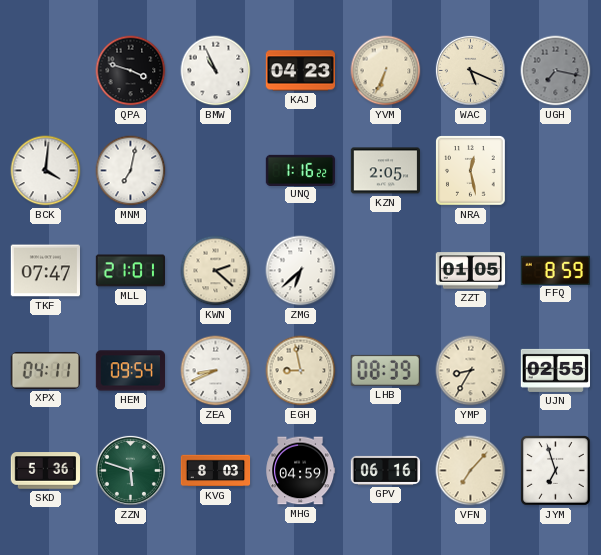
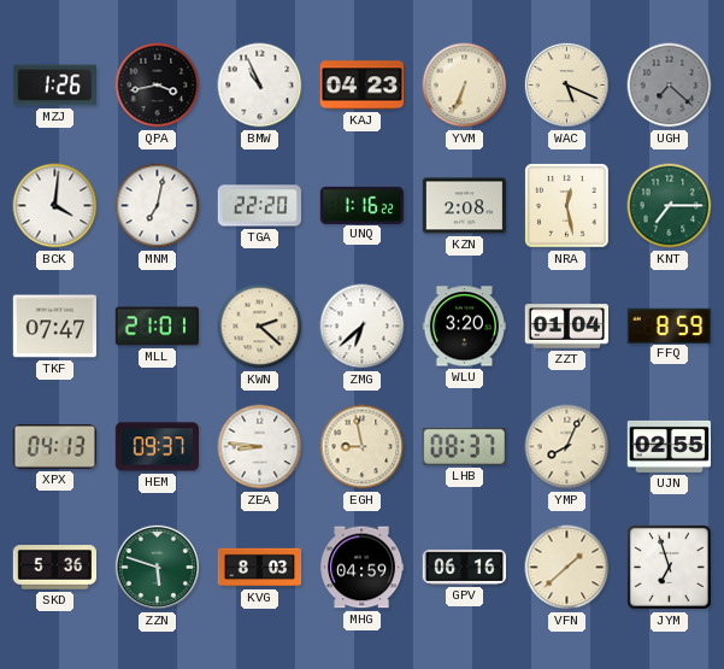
MZJ: none -> 1:26 (54, 86)
QPA: 3:48 -> 3:43 (158, 86)
UGH: 7:17 -> 7:22 (670, 86)
TGA: none -> 22:20 (259, 206)
KZN: 2:05 -> 2:08 (464, 206)
KNT: none -> 7:15 (670, 206)
WLU: none -> 3:20 (464, 327)
ZZT: 01:05 -> 01:04 (567, 327)
XPX: 04:11 -> 04:13 (54, 446)
HEM: 09:54 -> 09:37 (157, 447)
ZEA: 8:41 -> 8:46 (260, 447)
LHB: 08:39 -> 08:37 (464, 446)
YMP: 8:35 -> 8:04 (567, 447)
VFN: 7:07 -> 1:38 (567, 568)
